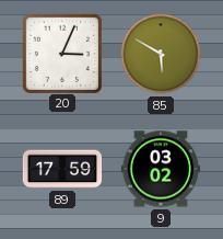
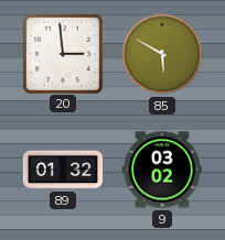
20: 3:04 -> 2:59 (62, 53)
89: 17:59 -> 01:32 (63, 170)
